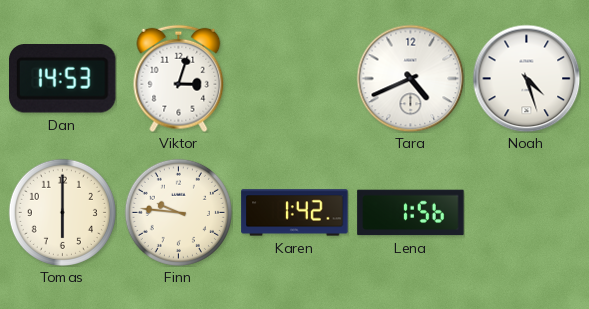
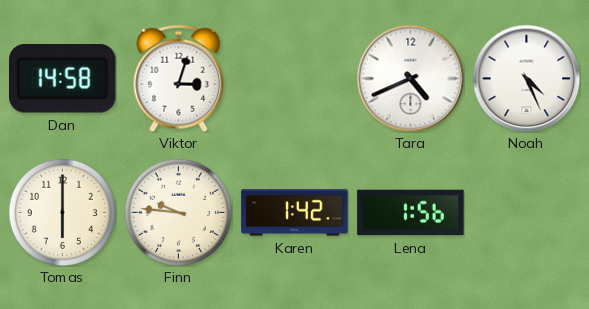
Dan: 14:53 -> 14:58 (63, 79)
Noah: 4:27 -> 4:26 (526, 78)
